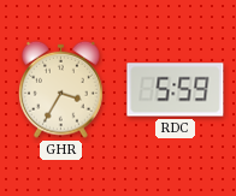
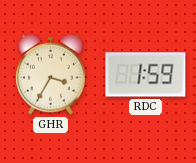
RDC: 5:59 -> 1:59 (146, 75)
